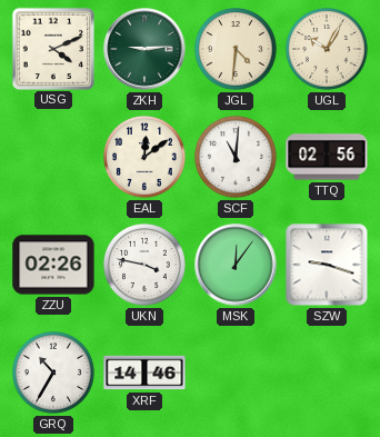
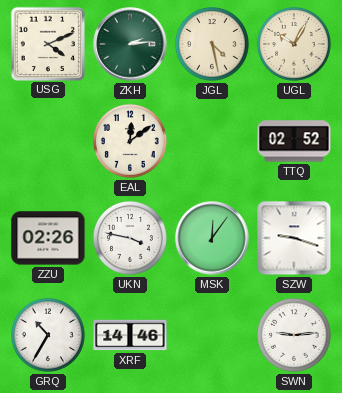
ZKH: 9:14 -> 2:14 (130, 44)
JGL: 4:31 -> 4:28 (212, 44)
SCF: 11:01 -> none (236, 157)
TTQ: 02:56 -> 02:52 (294, 141)
SWN: none -> 9:14 (294, 335)
